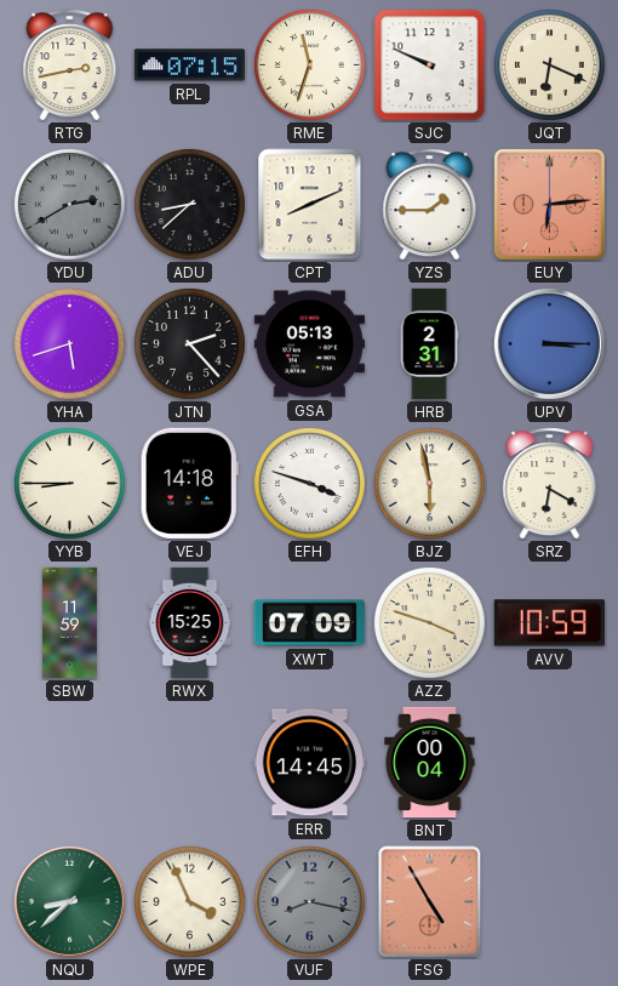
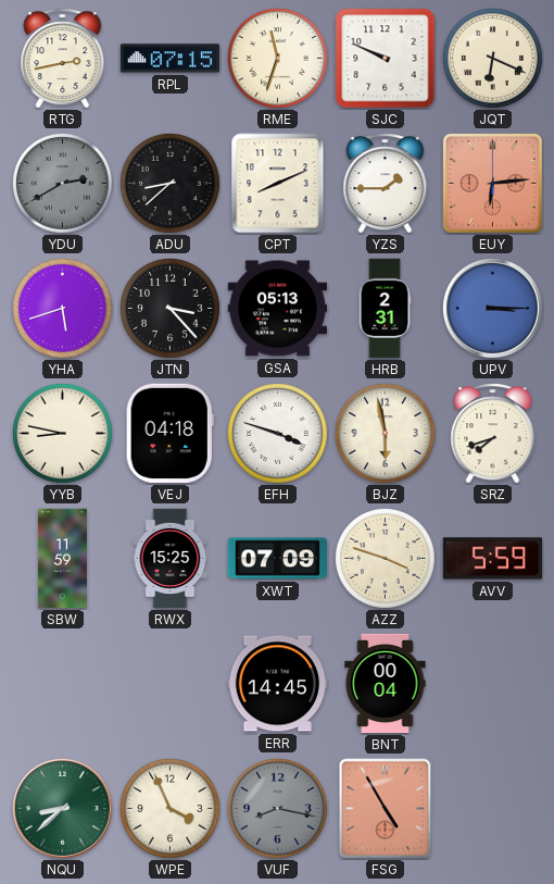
JTN: 2:23 -> 3:23 (169, 308)
YYB: 8:45 -> 8:47 (62, 433)
VEJ: 14:18 -> 04:18 (169, 433)
SRZ: 6:20 -> 7:42 (493, 434)
AVV: 10:59 -> 5:59 (492, 559)
